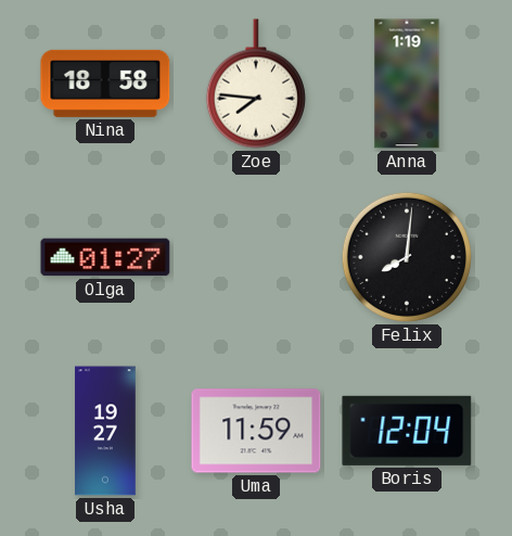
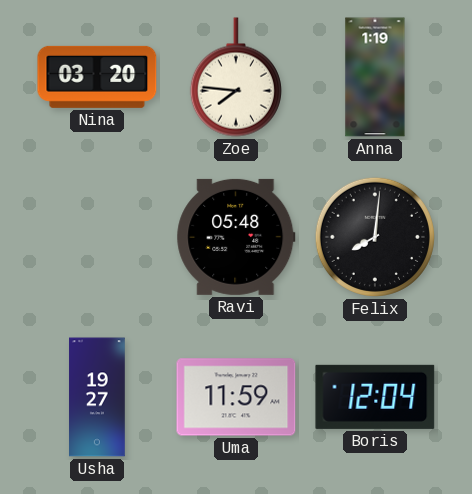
Nina: 18:58 -> 03:20 (97, 77)
Olga: 01:27 -> none (105, 257)
Ravi: none -> 05:48 (236, 237)
